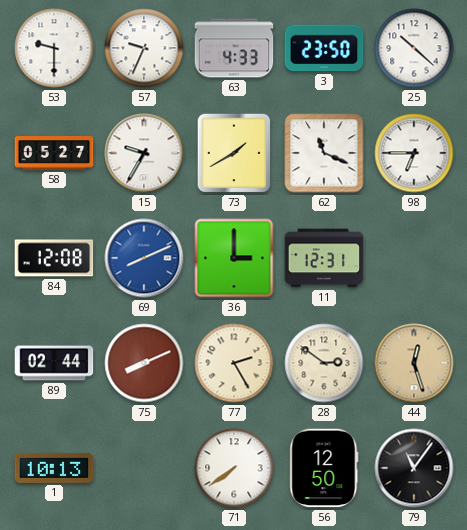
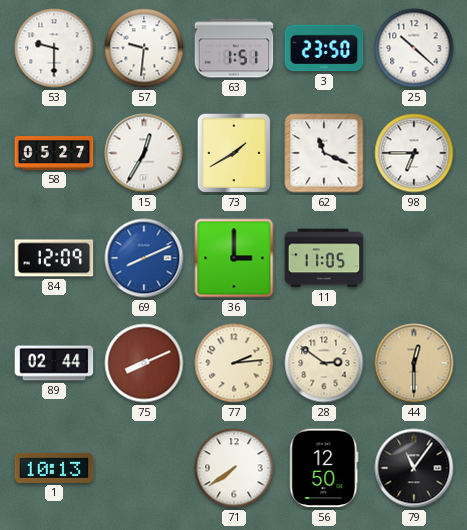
57: 9:34 -> 9:31 (144, 48)
63: 4:33 -> 1:51 (234, 48)
15: 9:35 -> 12:35 (144, 153)
84: 12:08 -> 12:09 (54, 258)
11: 12:31 -> 11:05 (324, 258)
77: 2:25 -> 2:14 (234, 363)
44: 12:27 -> 12:30 (414, 363)
